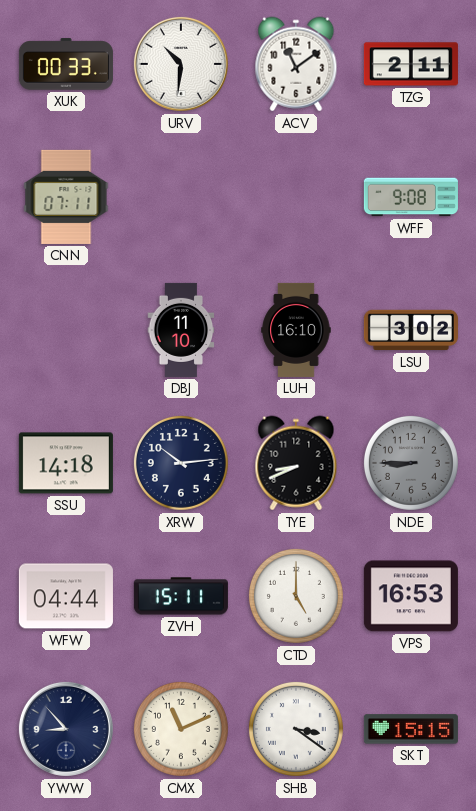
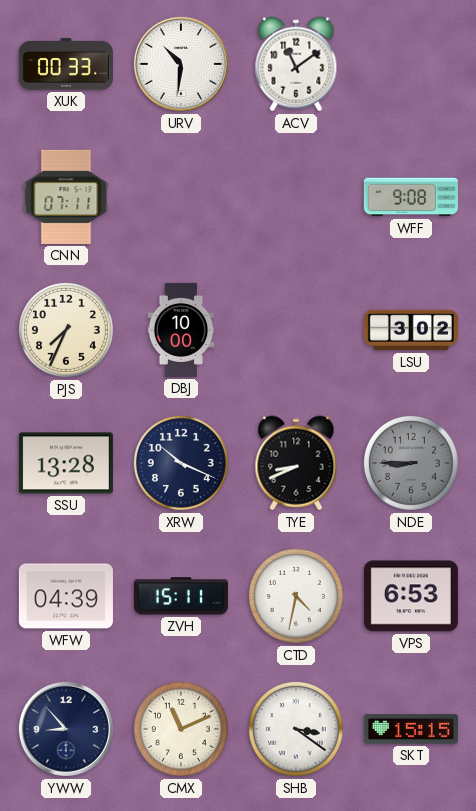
TZG: 2:11 -> none (411, 64)
PJS: none -> 7:34 (66, 330)
DBJ: 11:10 -> 10:00 (181, 330)
LUH: 16:10 -> none (296, 330)
SSU: 14:18 -> 13:28 (66, 463)
XRW: 10:14 -> 10:19 (181, 463)
WFW: 04:44 -> 04:39 (66, 596)
CTD: 5:00 -> 4:32 (296, 596)
VPS: 16:53 -> 6:53 (411, 596)
